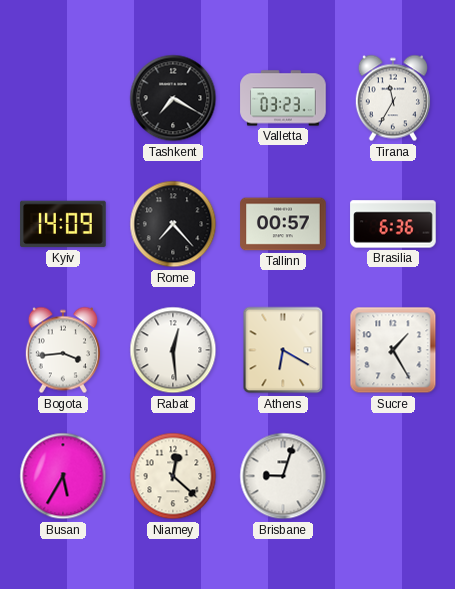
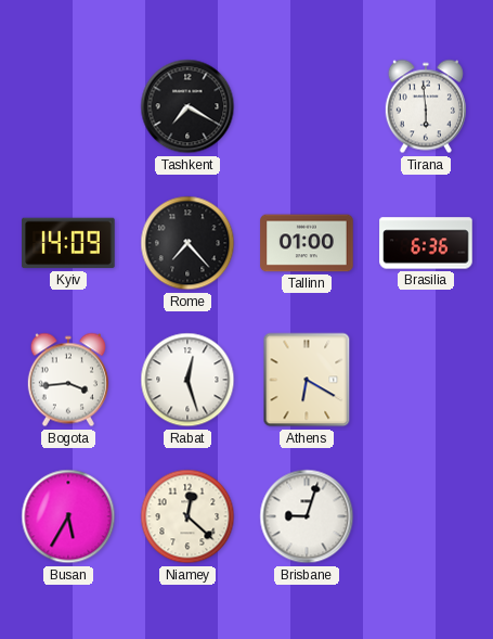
Valletta: 03:23 -> none (283, 98)
Tirana: 11:35 -> 5:59 (426, 106)
Tallinn: 00:57 -> 01:00 (307, 243)
Rabat: 12:29 -> 12:27 (187, 380)
Sucre: 1:25 -> none (393, 350)
